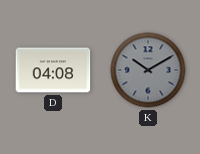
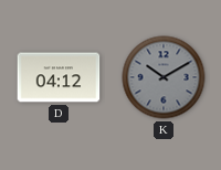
D: 04:08 -> 04:12 (59, 77)
